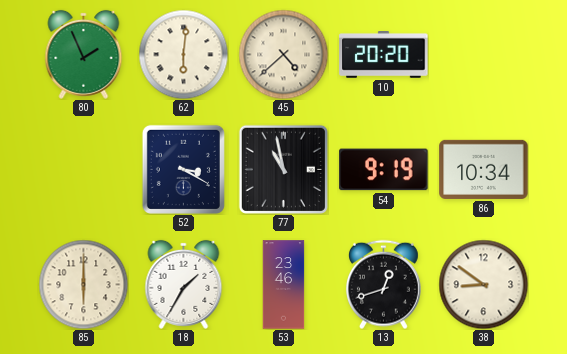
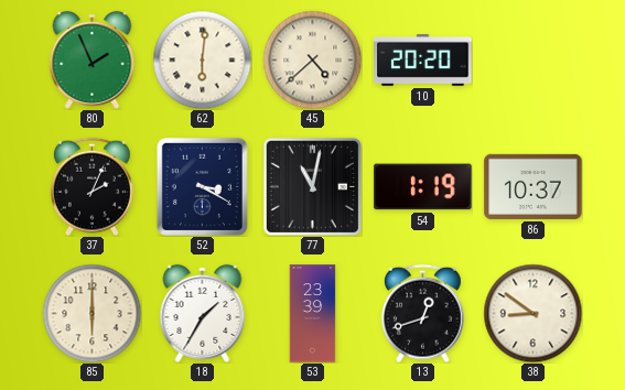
37: none -> 2:04 (91, 186)
77: 10:58 -> 11:02 (312, 186)
54: 9:19 -> 1:19 (423, 187)
86: 10:34 -> 10:37 (534, 186)
53: 23:46 -> 23:39 (313, 314)
